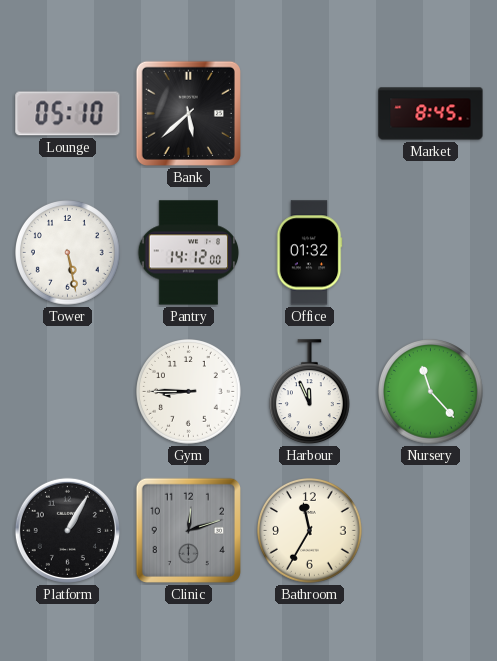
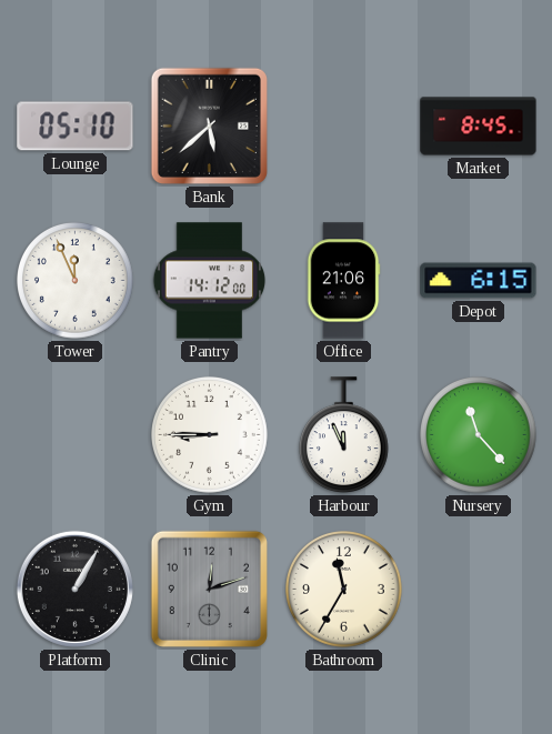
Tower: 5:28 -> 11:56 (76, 281)
Office: 01:32 -> 21:06 (343, 281)
Depot: none -> 6:15 (479, 281)
